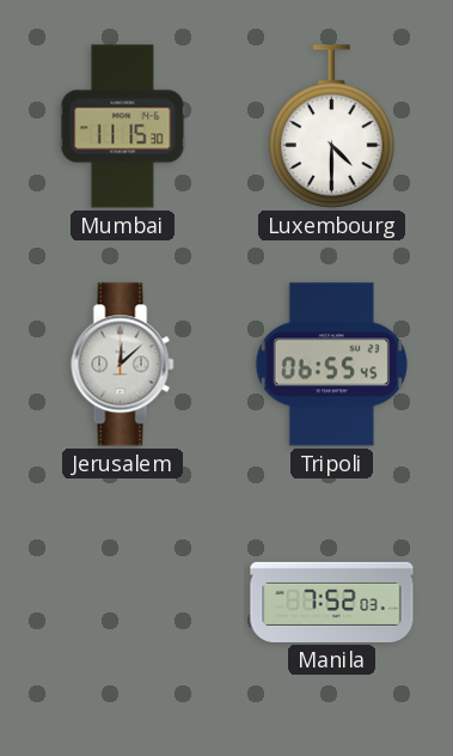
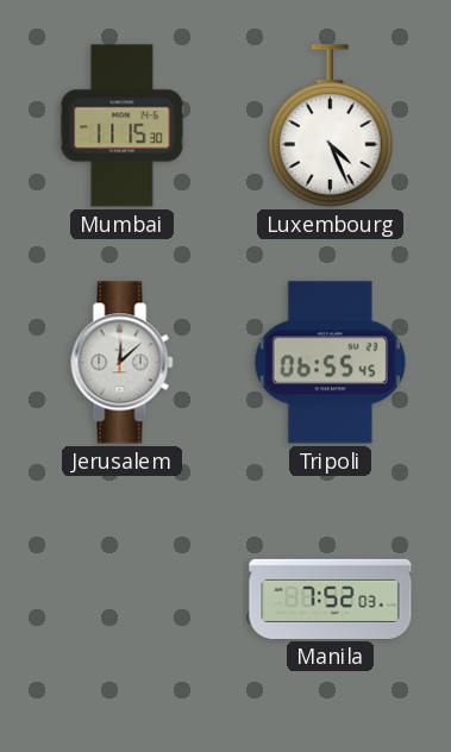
Luxembourg: 4:30 -> 4:26 (331, 126)
